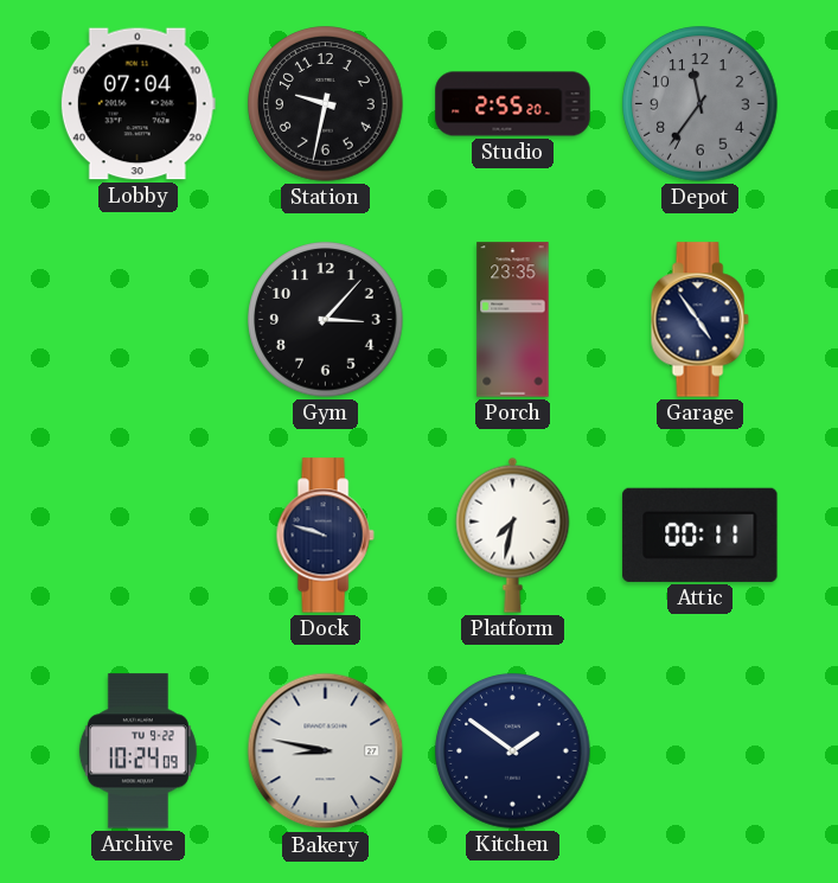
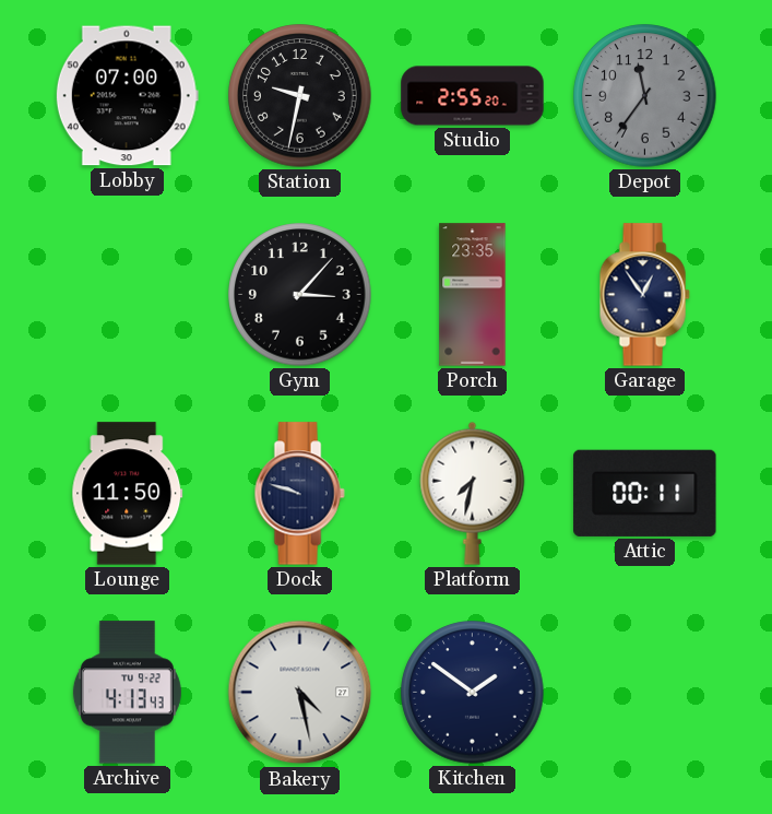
Lobby: 07:04 -> 07:00 (127, 96)
Garage: 4:54 -> 12:54 (644, 295)
Lounge: none -> 11:50 (128, 494)
Archive: 10:24 -> 4:13 (127, 693)
Bakery: 8:47 -> 4:28 (300, 693)
